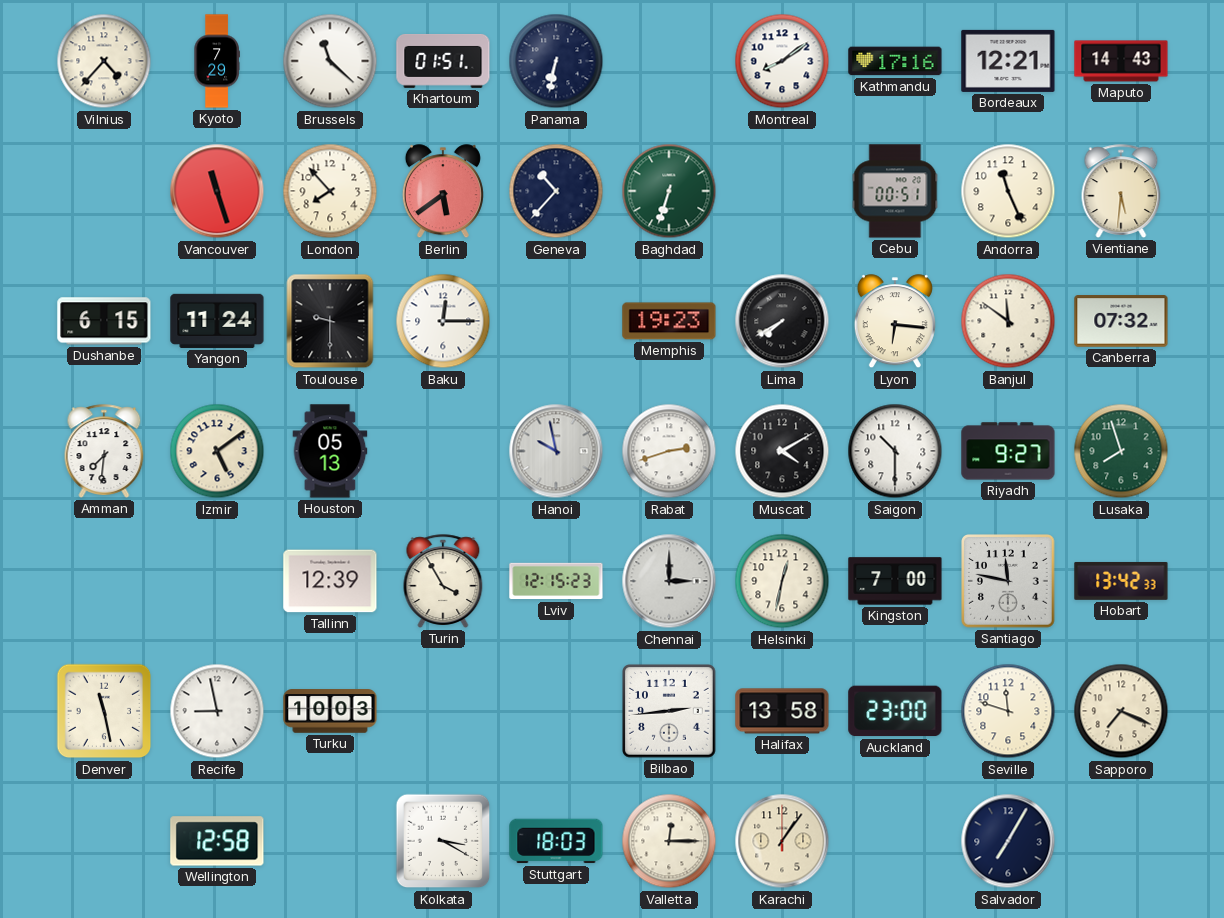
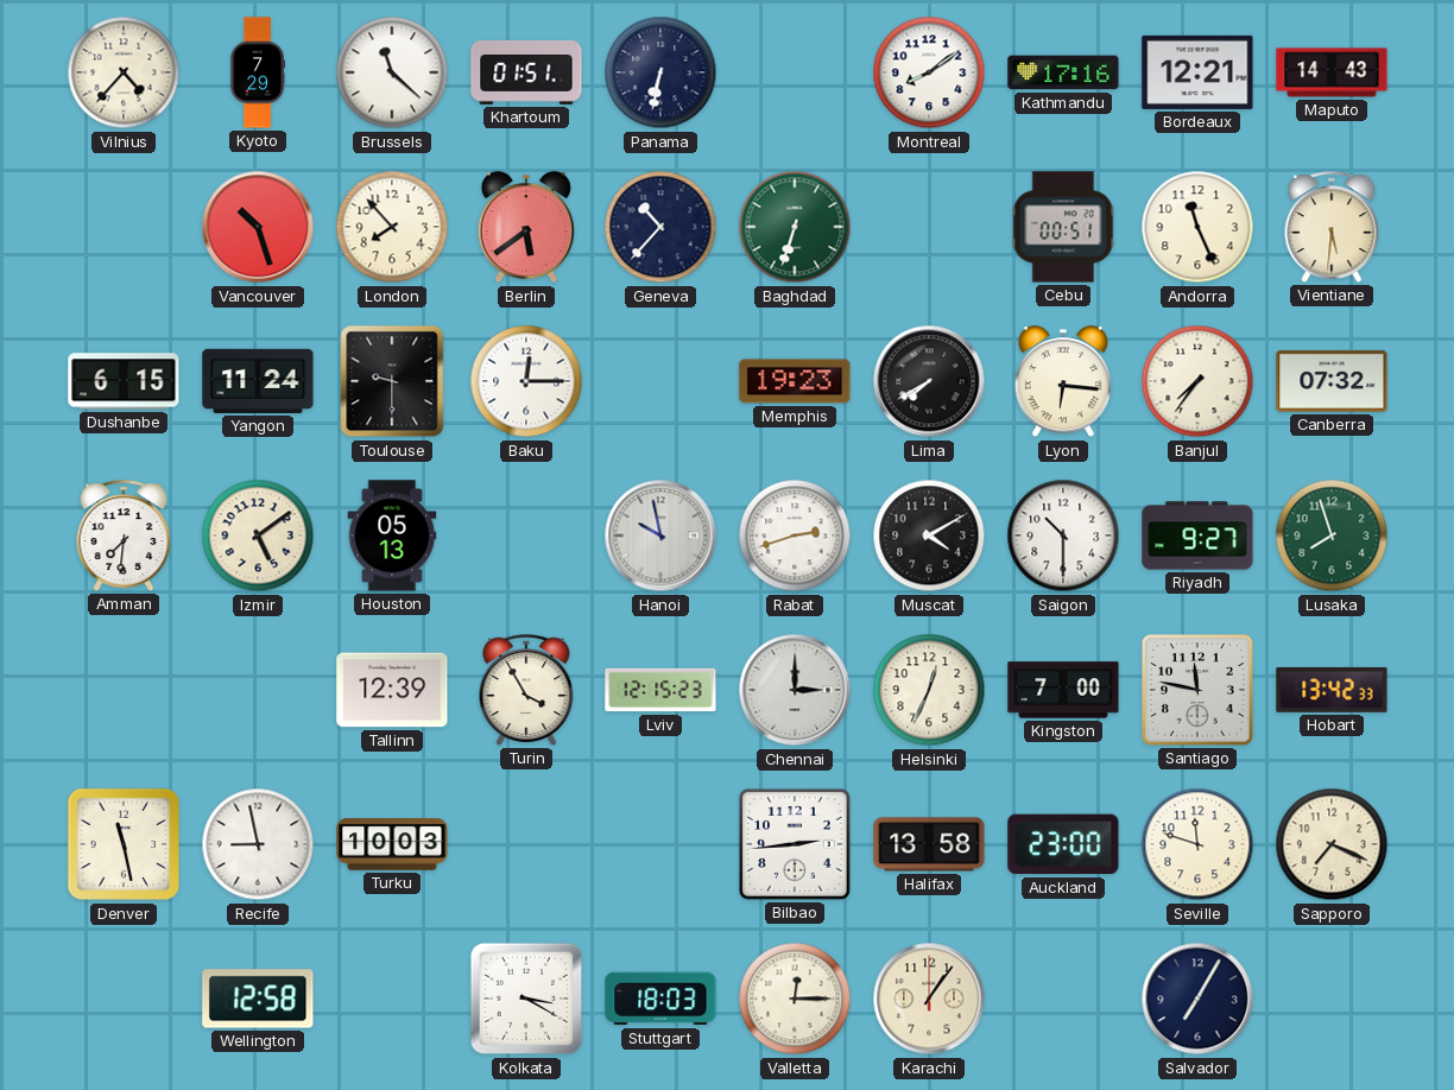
Vancouver: 11:27 -> 10:27 (258, 227)
Banjul: 11:51 -> 7:36 (1197, 381)
Helsinki: 12:32 -> 12:34 (929, 690)
